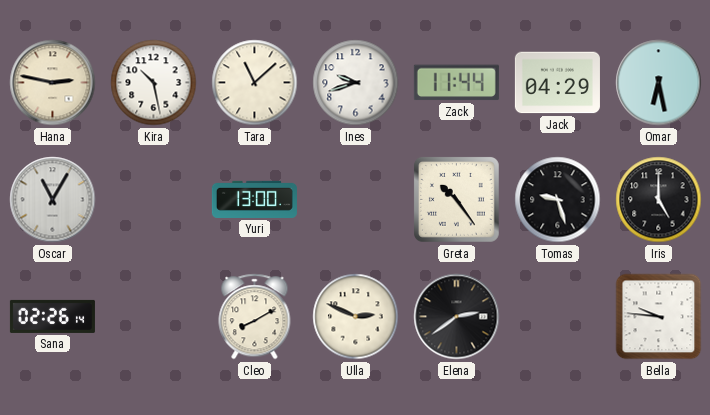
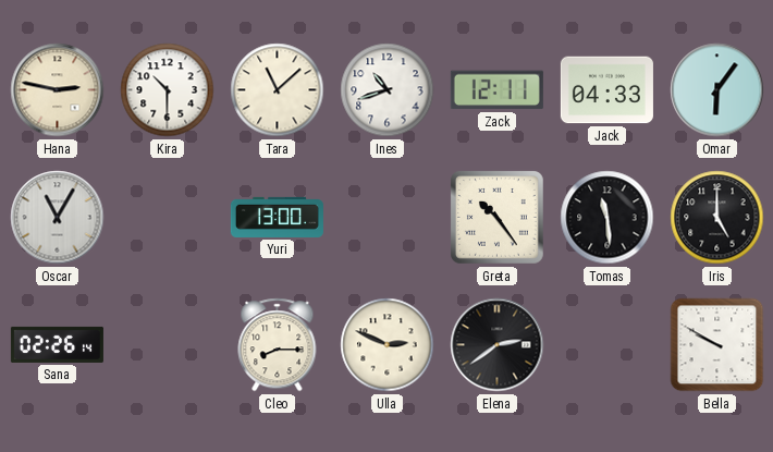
Kira: 10:28 -> 10:30 (168, 90)
Ines: 9:42 -> 10:42 (388, 90)
Zack: 11:44 -> 12:11 (496, 90)
Jack: 04:29 -> 04:33 (606, 90)
Omar: 6:28 -> 6:06 (717, 90)
Tomas: 9:27 -> 11:29 (608, 218)
Cleo: 8:10 -> 8:15 (278, 345)
Bella: 9:46 -> 9:50 (717, 345)
